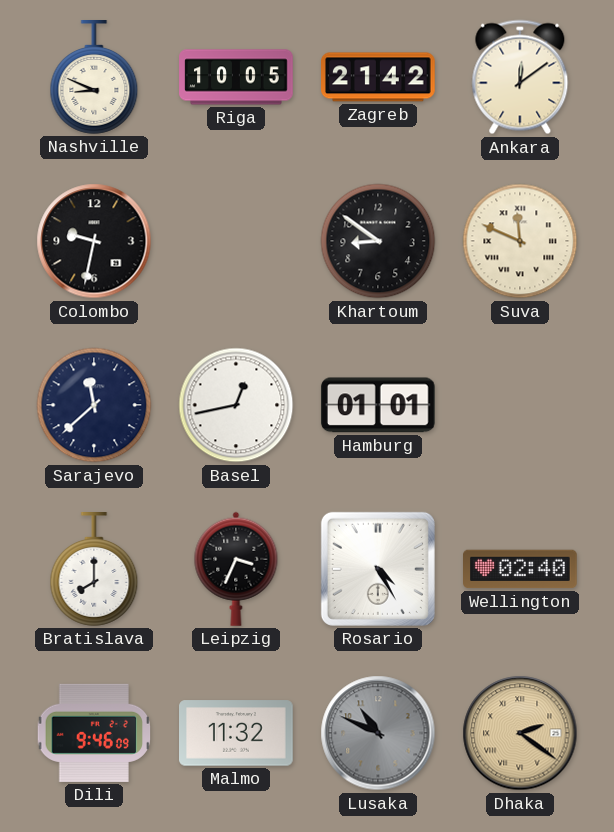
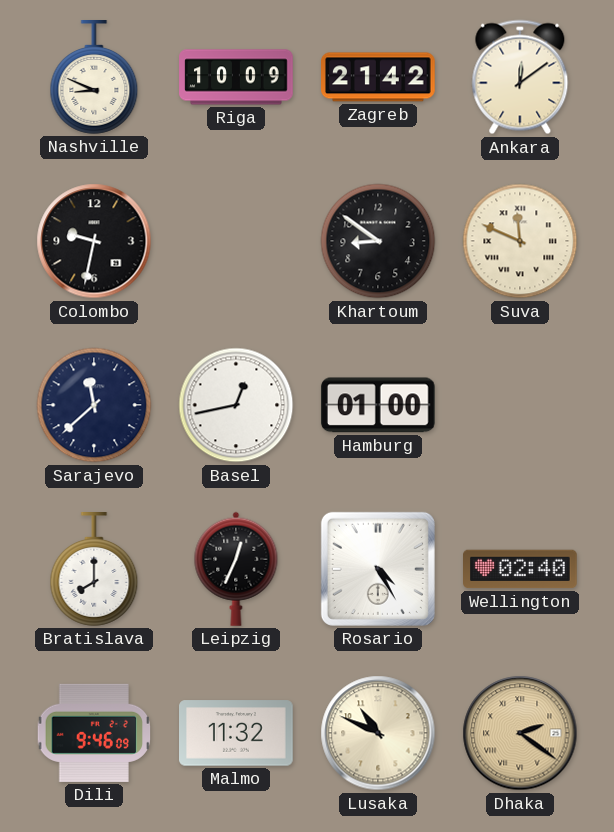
Riga: 10:05 -> 10:09 (236, 77)
Hamburg: 01:01 -> 01:00 (378, 405)
Leipzig: 3:34 -> 12:34 (236, 569)
Lusaka dial: grey -> cream (378, 733)
